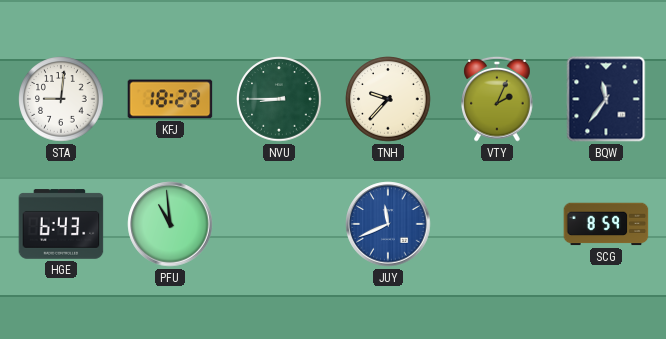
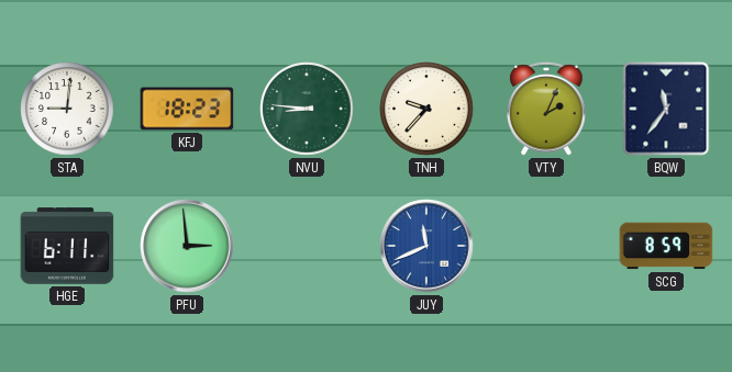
KFJ: 18:29 -> 18:23 (187, 109)
NVU: 8:45 -> 8:46 (307, 109)
HGE: 6:43 -> 6:11 (67, 246)
PFU: 10:59 -> 2:59 (187, 246)
